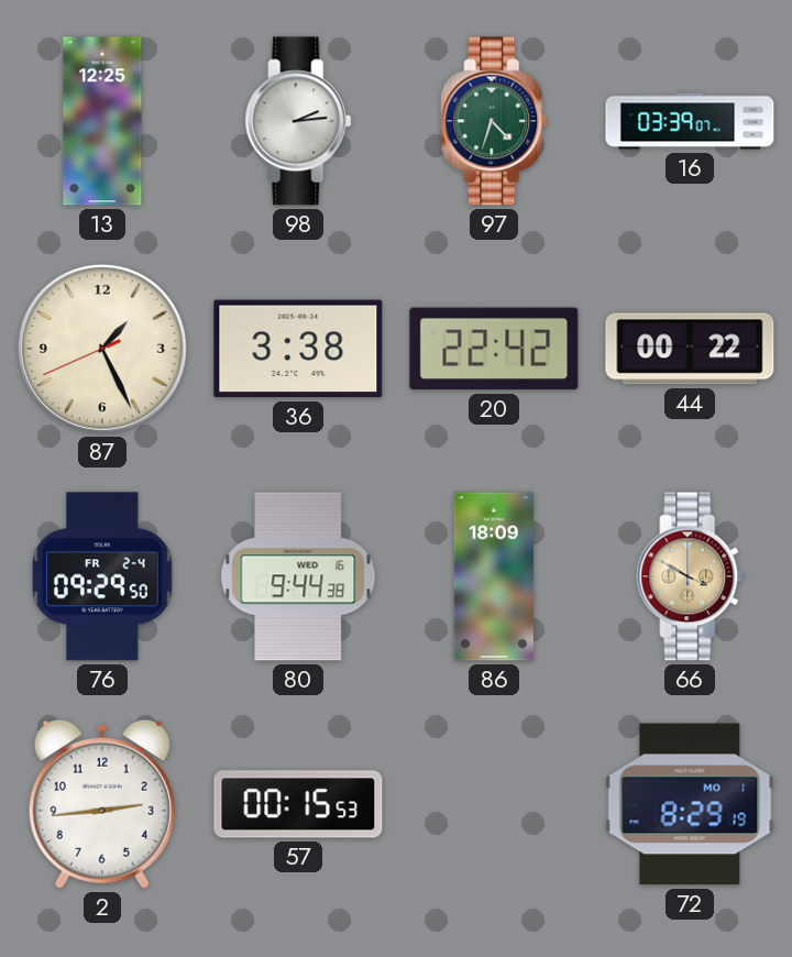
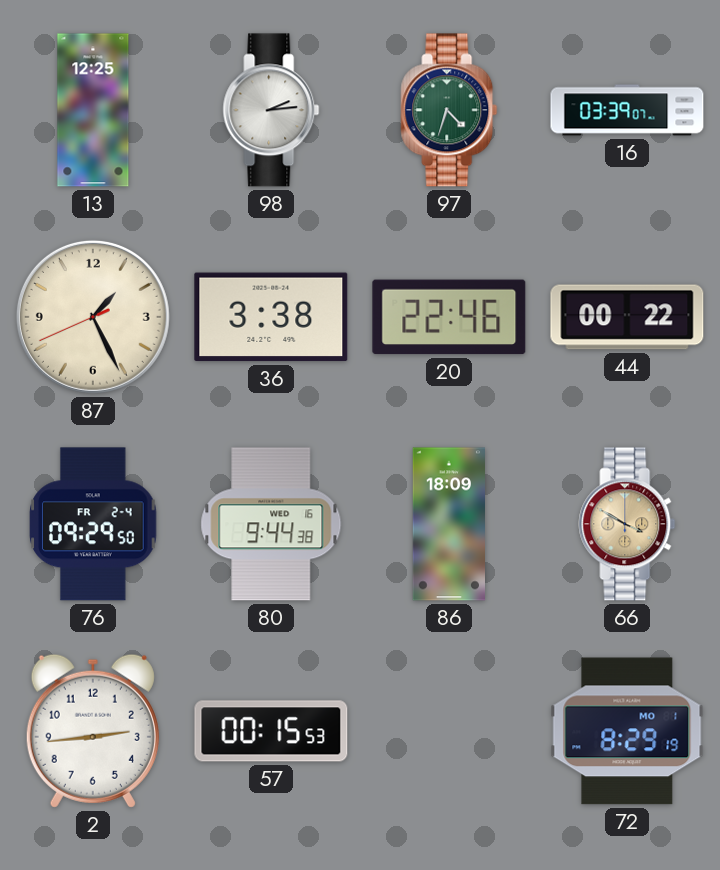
20: 22:42 -> 22:46 (449, 317)
